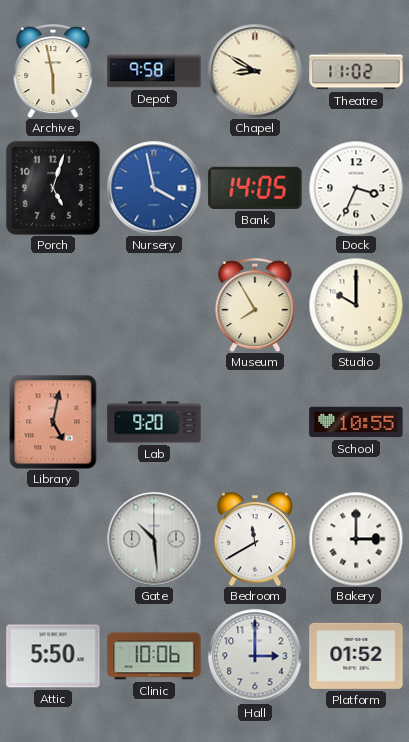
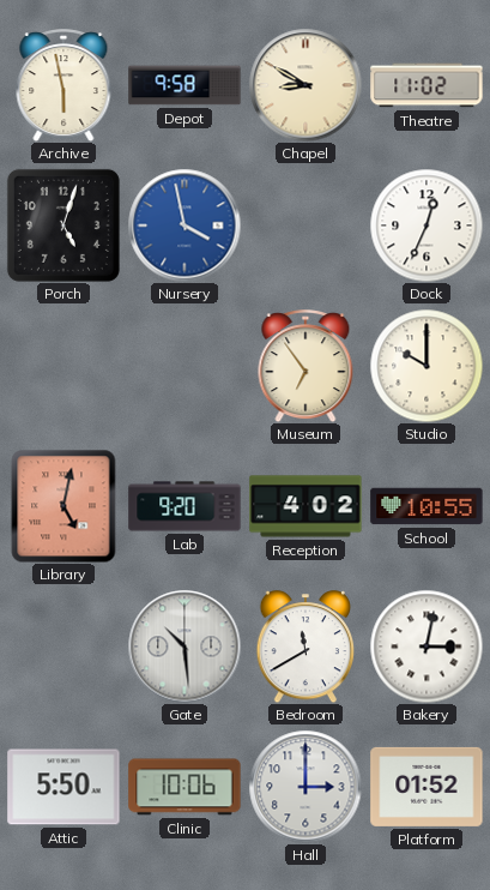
Bank: 14:05 -> none (255, 188)
Dock: 3:34 -> 12:34 (427, 225)
Museum: 7:55 -> 6:54 (306, 366)
Reception: none -> 4:02 (306, 506)
Bakery: 3:00 -> 3:02 (427, 647)
